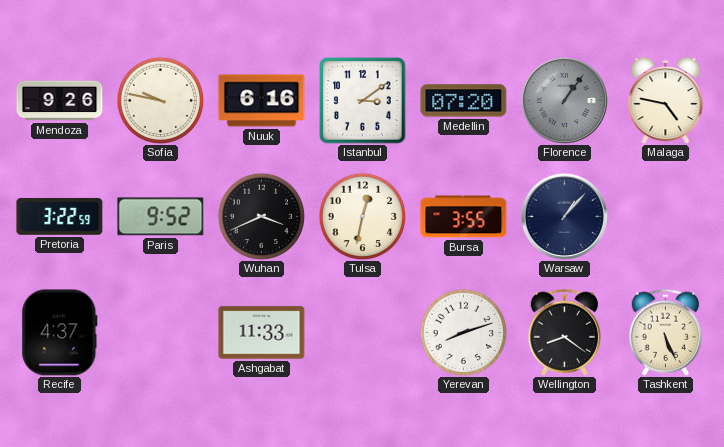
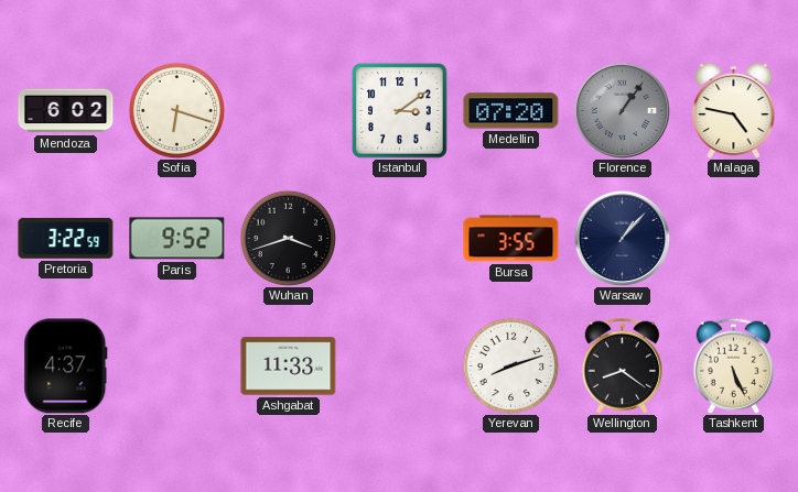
Mendoza: 9:26 -> 6:02 (66, 111)
Sofia: 9:47 -> 6:18 (176, 110)
Nuuk: 6:16 -> none (262, 101)
Wuhan: 3:41 -> 3:42 (288, 238)
Tulsa: 12:32 -> none (362, 216)
